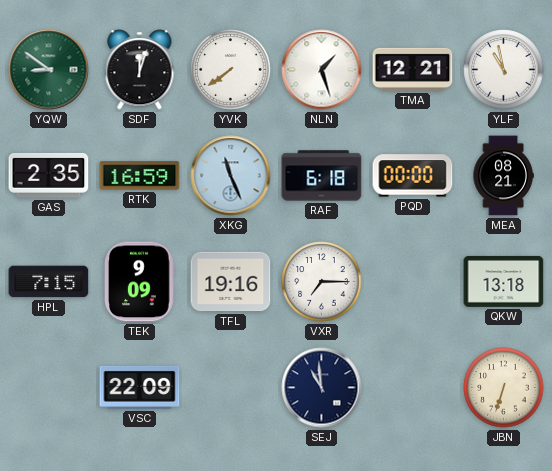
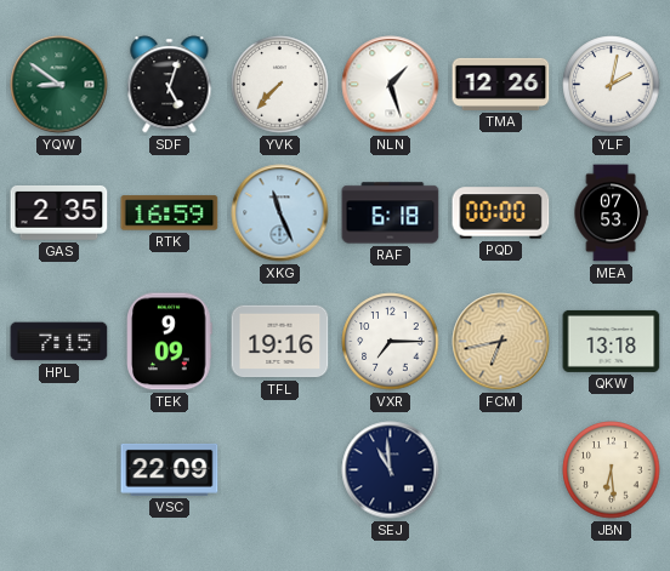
SDF: 12:03 -> 5:03 (170, 85)
YVK: 7:39 -> 7:37 (280, 85)
TMA: 12:21 -> 12:26 (501, 84)
YLF: 10:58 -> 2:02 (612, 85)
MEA: 08:21 -> 07:53 (611, 213)
FCM: none -> 6:43 (501, 342)
JBN: 6:33 -> 6:29 (612, 470)
